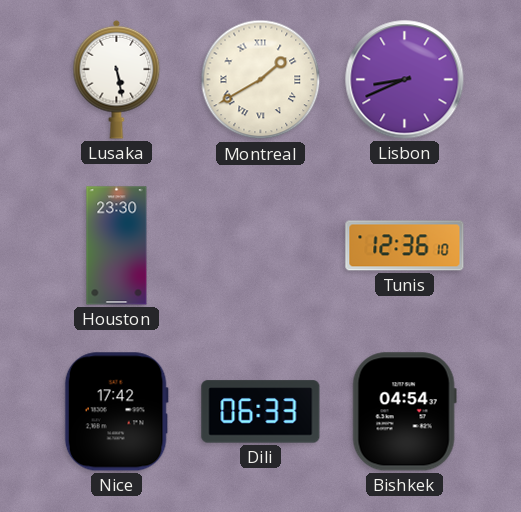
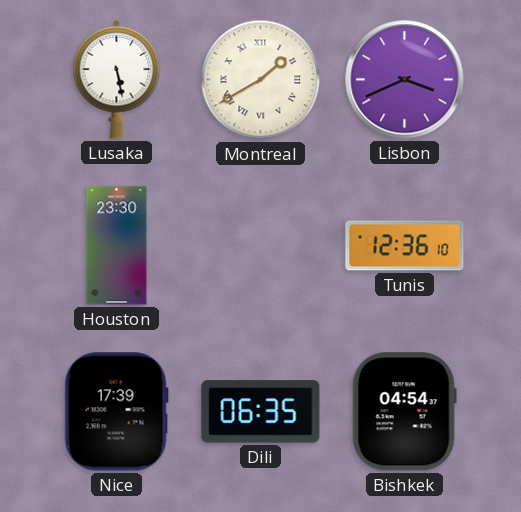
Lisbon: 8:41 -> 3:41 (405, 80)
Nice: 17:42 -> 17:39 (116, 412)
Dili: 06:33 -> 06:35 (261, 412)
